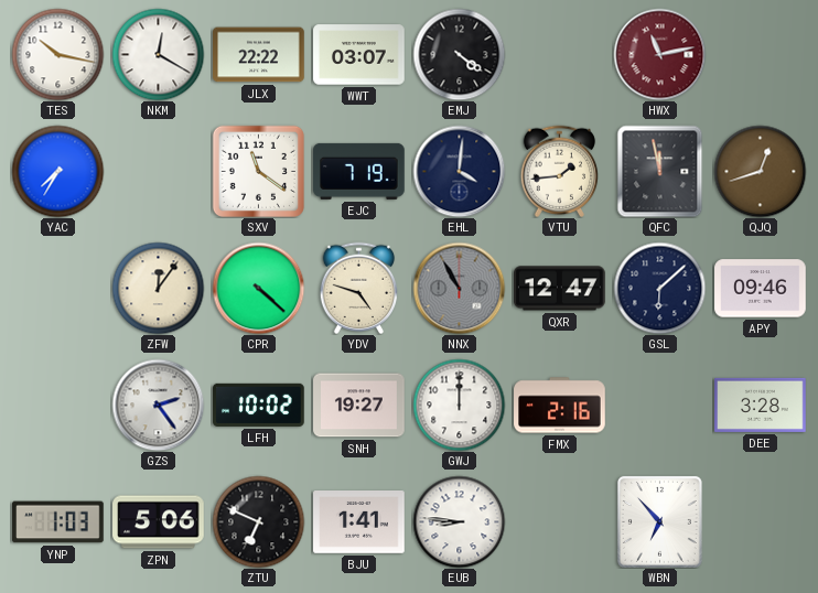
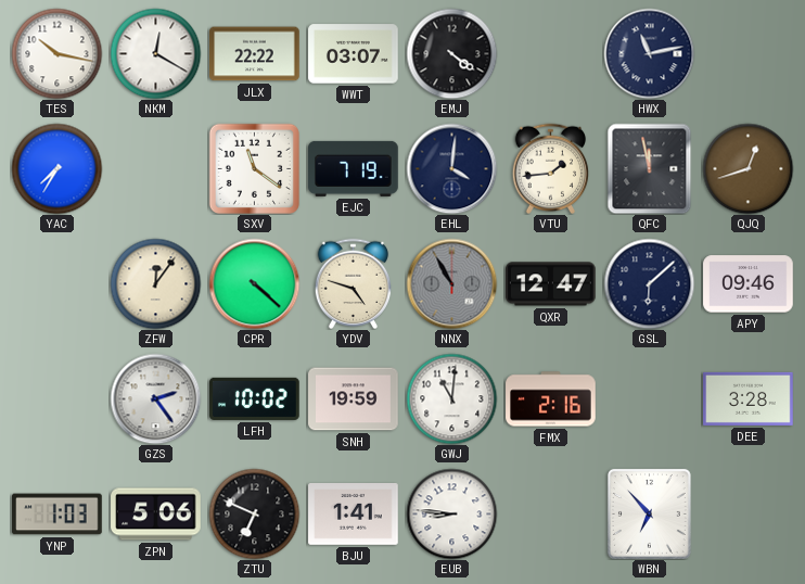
HWX dial: burgundy -> navy (649, 53)
SNH: 19:27 -> 19:59 (354, 399)
GWJ: 12:00 -> 11:01 (451, 398)
